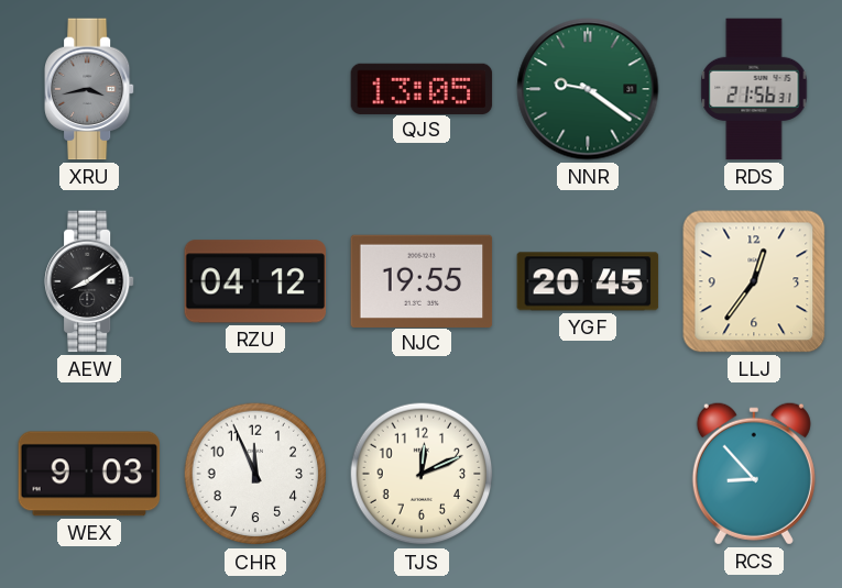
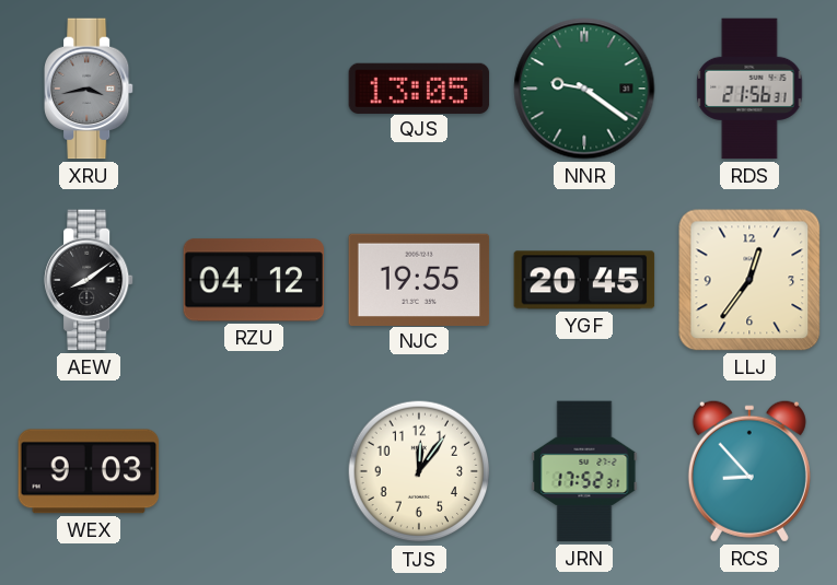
CHR: 11:56 -> none (255, 474)
TJS: 12:11 -> 12:06 (419, 471)
JRN: none -> 17:52 (584, 471)
